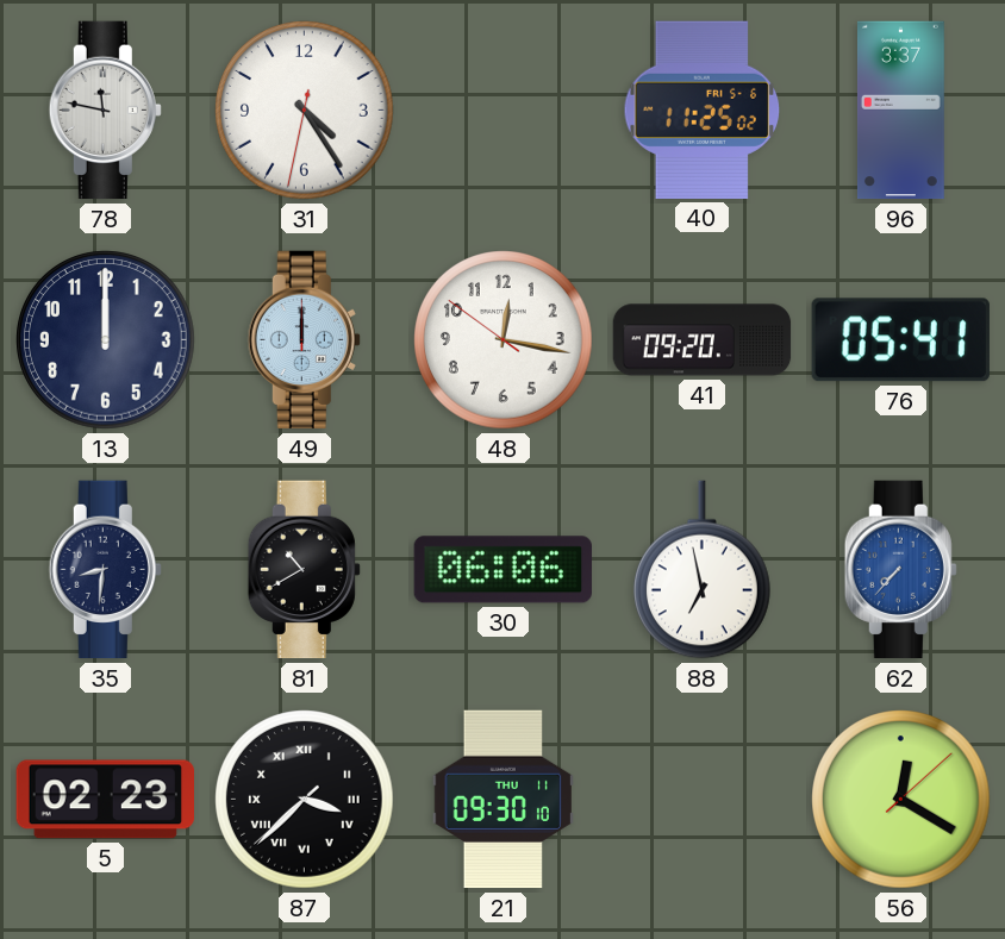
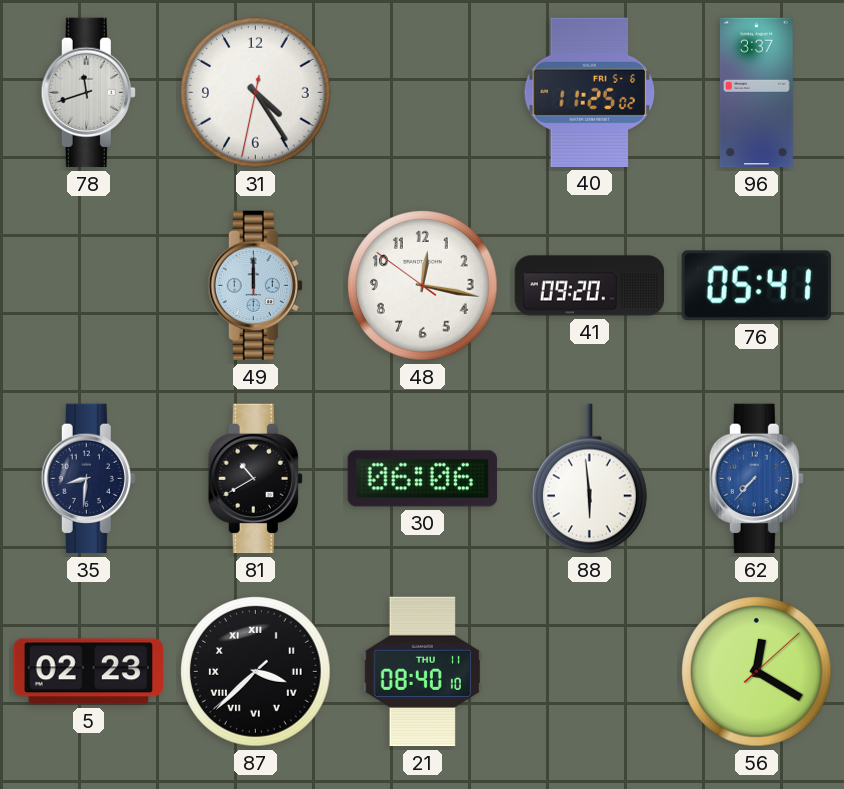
78: 11:47 -> 11:42 (88, 93)
13: 12:00 -> none (106, 340)
88: 6:58 -> 5:59 (590, 479)
21: 09:30 -> 08:40 (422, 672)
